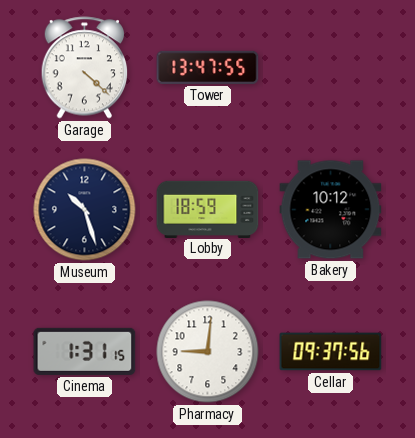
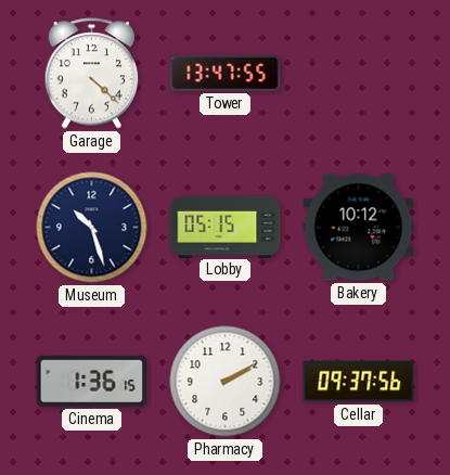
Lobby: 18:59 -> 05:15 (226, 227)
Cinema: 1:31 -> 1:36 (92, 381)
Pharmacy: 9:01 -> 2:10 (226, 382)
